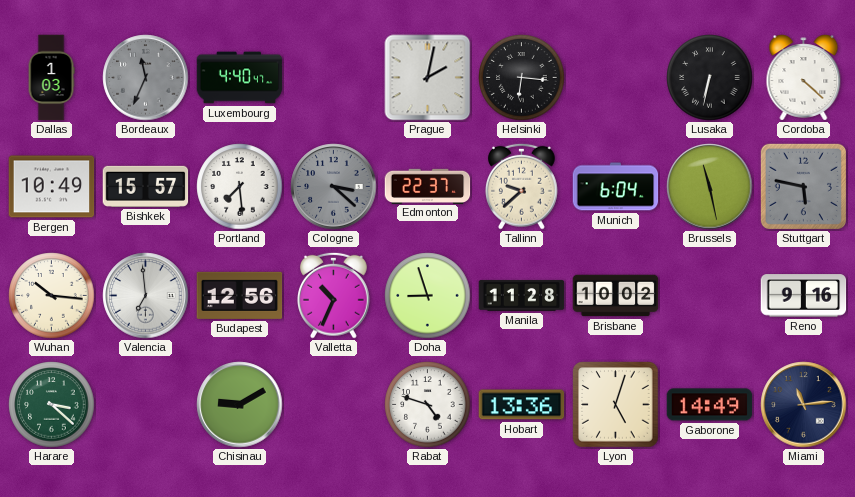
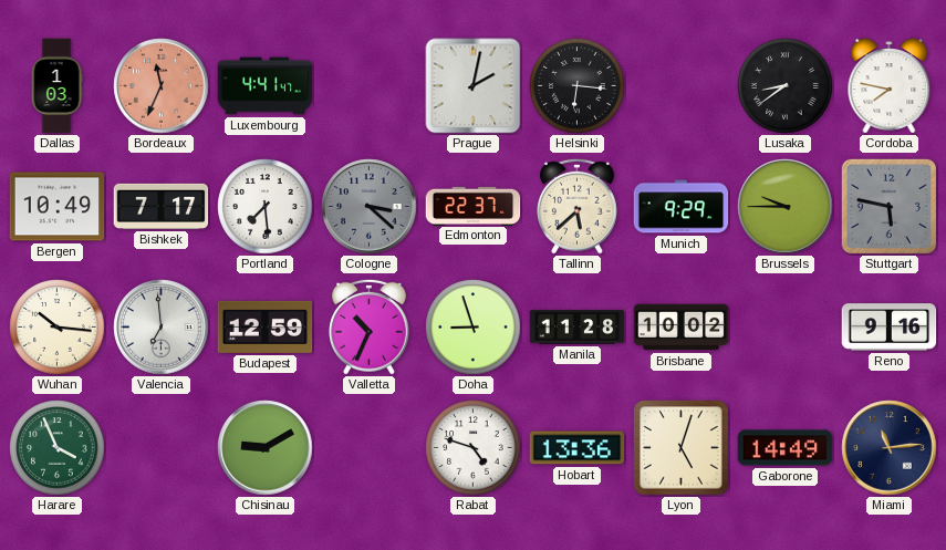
Bordeaux dial: grey -> salmon (162, 86)
Luxembourg: 4:40 -> 4:41 (266, 86)
Lusaka: 6:32 -> 8:39 (786, 86)
Cordoba: 4:22 -> 7:47 (890, 86)
Bishkek: 15:57 -> 7:17 (162, 206)
Tallinn: 9:38 -> 5:38 (578, 206)
Munich: 6:04 -> 9:29 (682, 207)
Brussels: 11:28 -> 9:45 (786, 207)
Budapest: 12:56 -> 12:59 (266, 326)
Harare: 3:22 -> 3:56 (58, 448)
